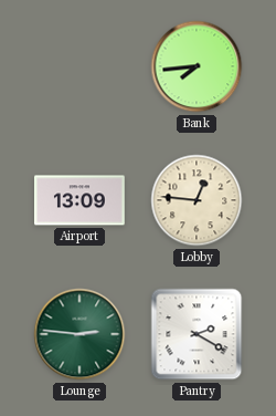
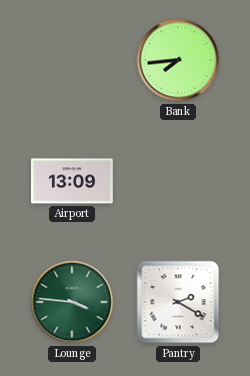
Lobby: 12:46 -> none (197, 200)
Lounge: 2:46 -> 3:46 (72, 302)
